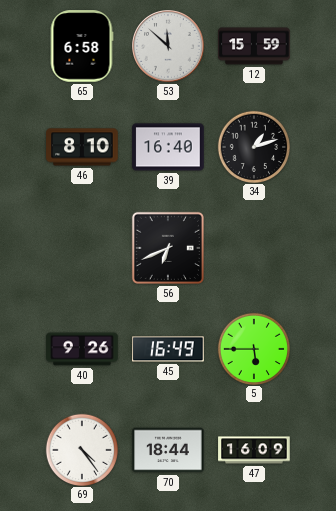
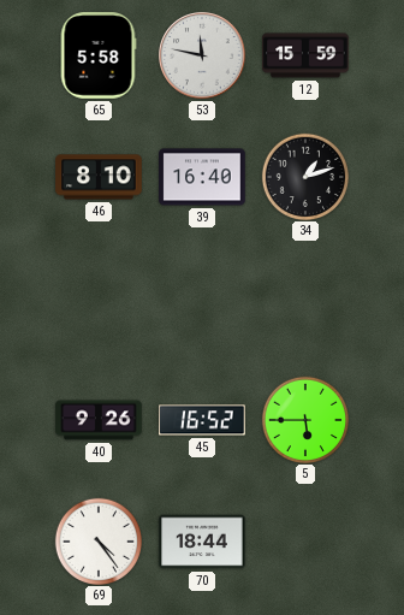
65: 6:58 -> 5:58 (99, 55)
53: 11:52 -> 11:47 (202, 55)
56: 6:41 -> none (168, 248)
45: 16:49 -> 16:52 (202, 420)
47: 16:09 -> none (254, 450)
